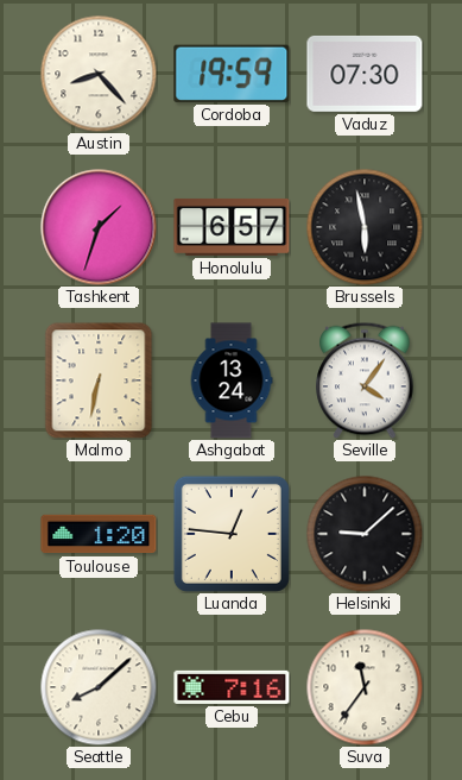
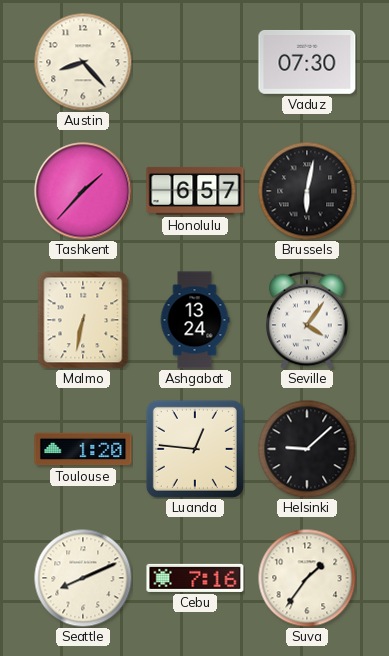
Cordoba: 19:59 -> none (232, 74)
Tashkent: 1:33 -> 1:37 (83, 191)
Brussels: 5:58 -> 6:02 (307, 191)
Seattle: 8:08 -> 8:11 (83, 578)
Suva: 11:36 -> 1:36 (307, 578)
